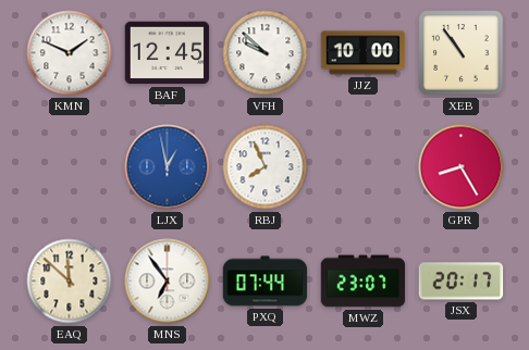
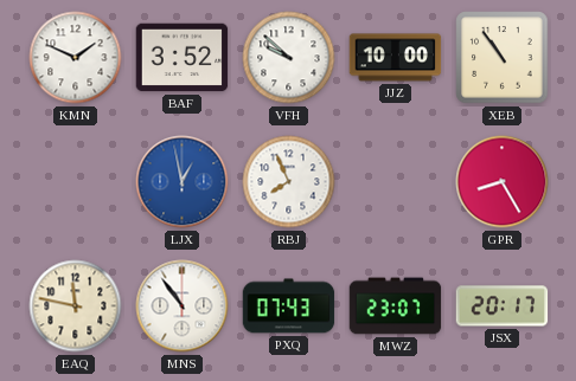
BAF: 12:45 -> 3:52 (183, 58)
EAQ: 11:52 -> 11:47 (76, 306)
MNS: 6:54 -> 10:54 (183, 306)
PXQ: 07:44 -> 07:43 (289, 306)
